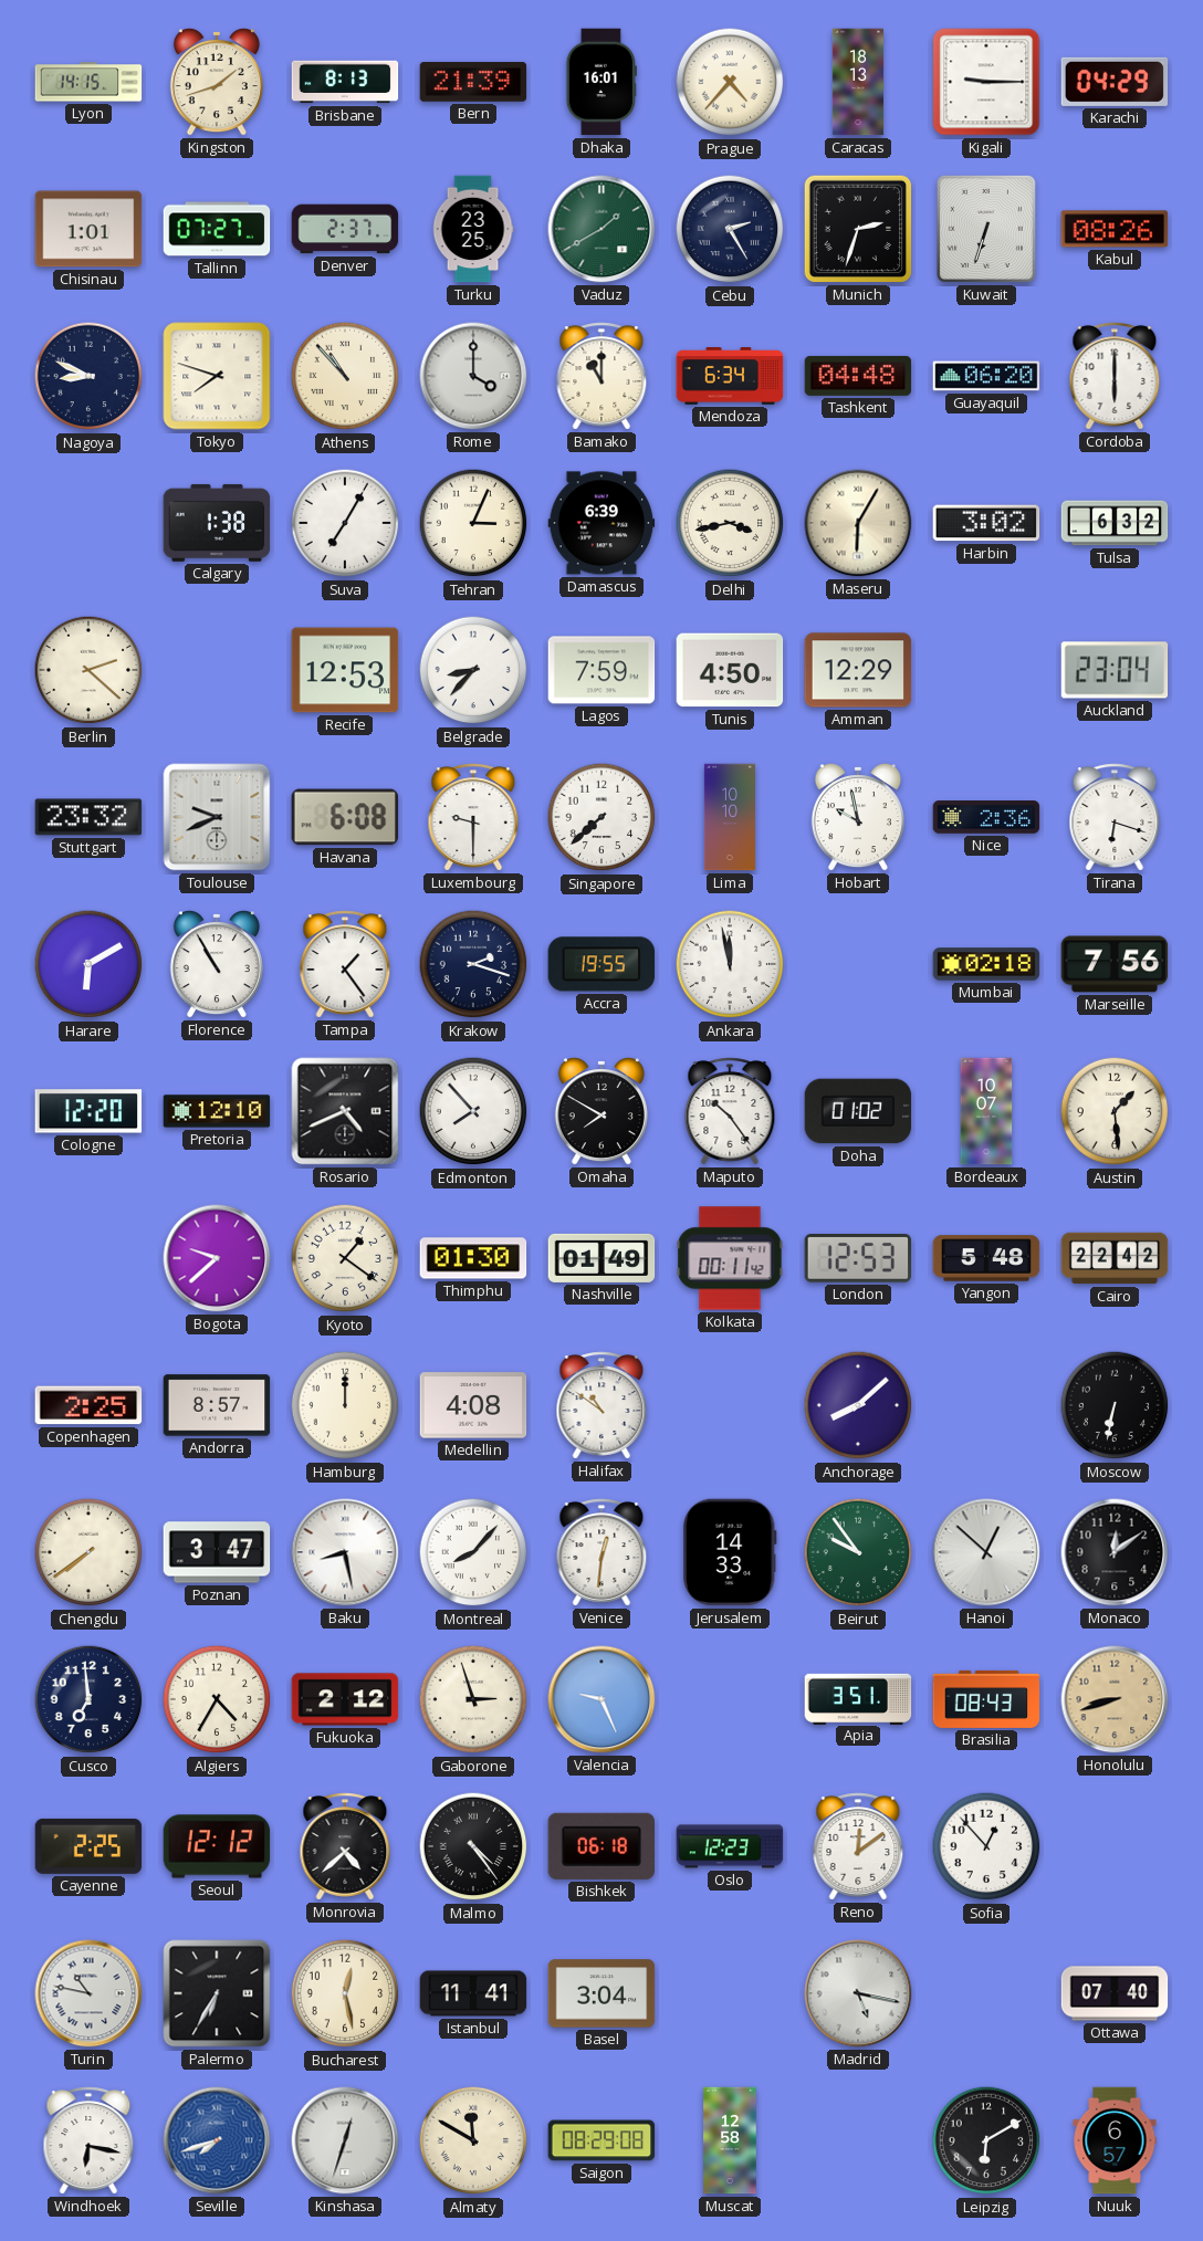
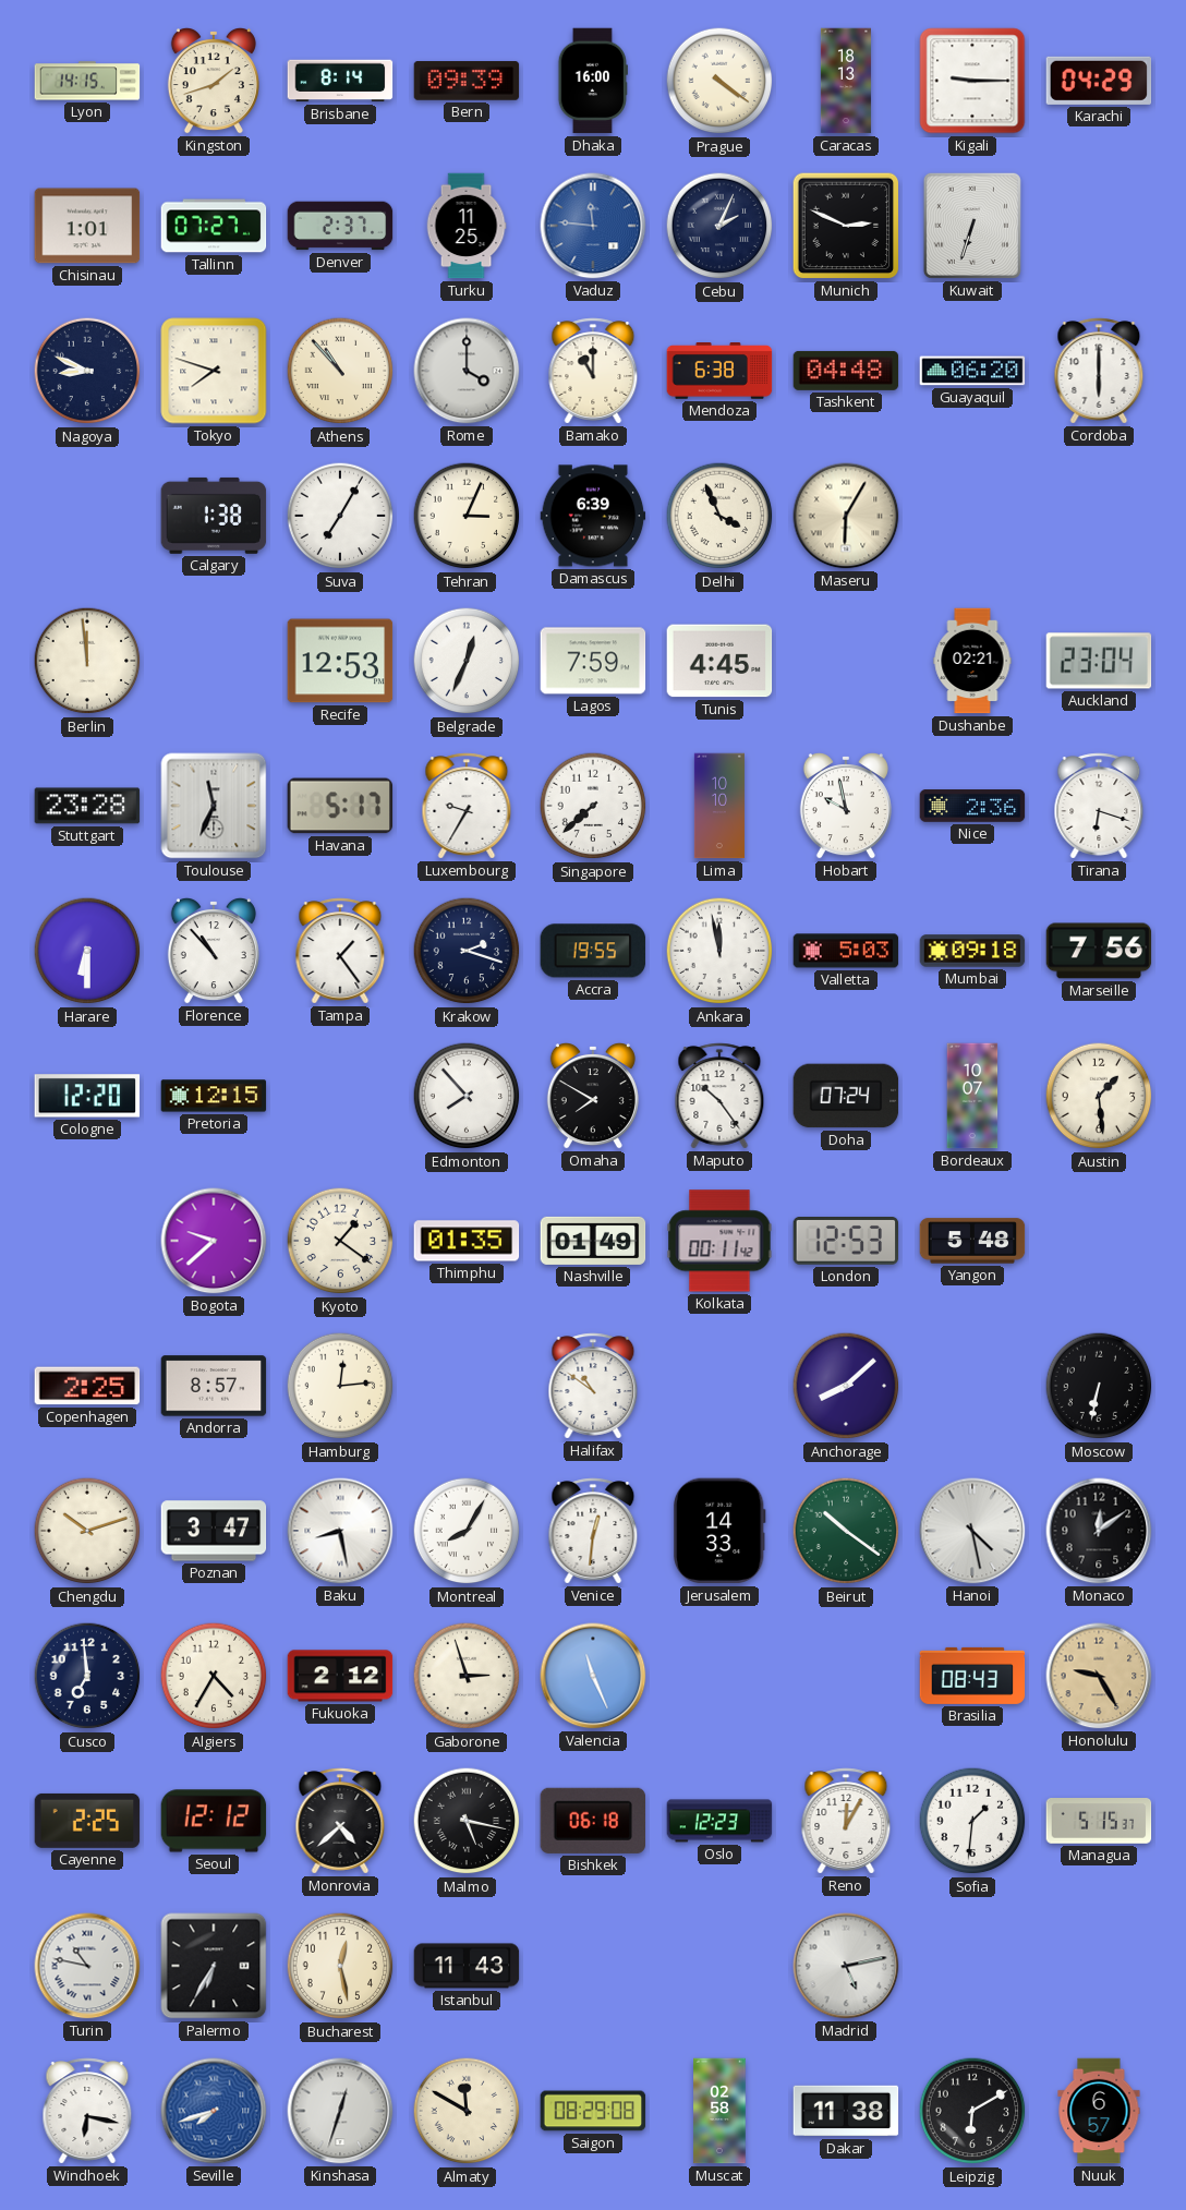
Brisbane: 8:13 -> 8:14 (340, 81)
Bern: 21:39 -> 09:39 (467, 81)
Dhaka: 16:01 -> 16:00 (593, 81)
Prague: 4:37 -> 4:21 (719, 81)
Turku: 23:25 -> 11:25 (467, 226)
Vaduz: 1:40 -> 11:46 (593, 226)
Vaduz dial: green -> blue (593, 226)
Cebu: 2:25 -> 2:04 (719, 226)
Munich: 2:33 -> 2:49 (846, 226)
Kabul: 08:26 -> none (1115, 229)
Mendoza: 6:34 -> 6:38 (719, 371)
Delhi: 3:43 -> 3:56 (719, 516)
Harbin: 3:02 -> none (986, 523)
Tulsa: 6:32 -> none (1115, 523)
Berlin: 2:22 -> 11:59 (87, 661)
Belgrade: 8:37 -> 12:34 (467, 661)
Tunis: 4:50 -> 4:45 (719, 661)
Amman: 12:29 -> none (858, 670)
Dushanbe: none -> 02:21 (972, 661)
Stuttgart: 23:32 -> 23:28 (87, 806)
Toulouse: 9:41 -> 11:34 (214, 806)
Havana: 6:08 -> 5:17 (340, 806)
Luxembourg: 9:30 -> 9:35 (467, 806)
Harare: 6:10 -> 6:30 (87, 951)
Florence: 10:55 -> 10:53 (214, 952)
Valletta: none -> 5:03 (846, 951)
Mumbai: 02:18 -> 09:18 (972, 951)
Pretoria: 12:10 -> 12:15 (214, 1096)
Rosario: 4:41 -> none (345, 1111)
Doha: 01:02 -> 07:24 (846, 1096)
Thimphu: 01:30 -> 01:35 (467, 1241)
Cairo: 22:42 -> none (1115, 1258)
Hamburg: 12:00 -> 12:14 (340, 1386)
Medellin: 4:08 -> none (473, 1405)
Chengdu: 7:39 -> 10:12 (87, 1531)
Montreal: 8:07 -> 8:05 (467, 1531)
Beirut: 9:54 -> 10:21 (846, 1531)
Hanoi: 12:52 -> 4:28 (972, 1531)
Valencia: 9:26 -> 11:26 (593, 1676)
Apia: 3:51 -> none (858, 1698)
Honolulu: 8:42 -> 9:25 (1099, 1676)
Malmo: 4:24 -> 5:17 (467, 1821)
Reno: 12:09 -> 12:05 (846, 1821)
Sofia: 12:53 -> 1:31 (972, 1821)
Managua: none -> 5:15 (1099, 1822)
Istanbul: 11:41 -> 11:43 (467, 1966)
Basel: 3:04 -> none (601, 1993)
Madrid: 5:17 -> 5:13 (846, 1966)
Ottawa: 07:40 -> none (1115, 1993)
Muscat: 12:58 -> 02:58 (719, 2111)
Dakar: none -> 11:38 (846, 2111)
